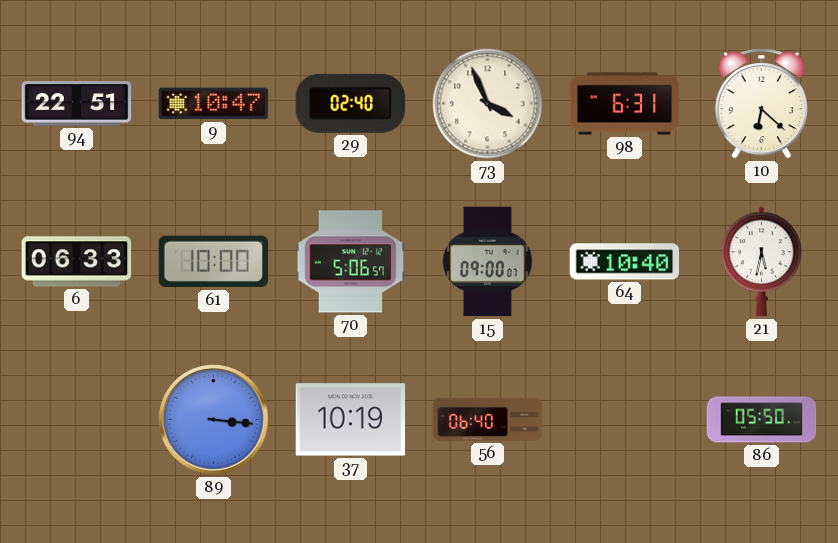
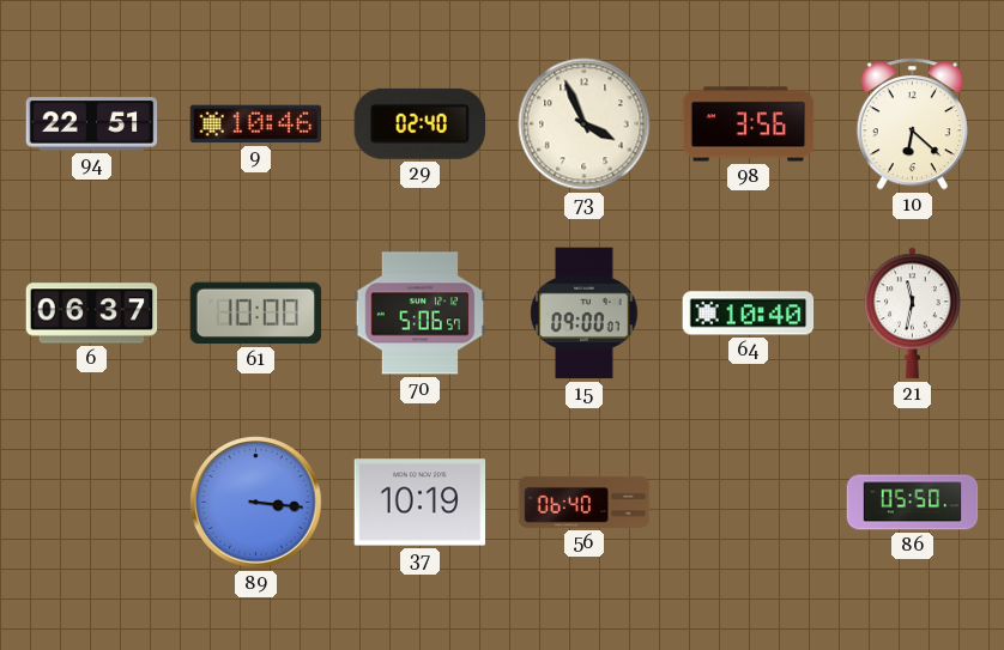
9: 10:47 -> 10:46 (256, 124)
98: 6:31 -> 3:56 (749, 124)
6: 06:33 -> 06:37 (92, 314)
21: 5:32 -> 11:32 (913, 314)
